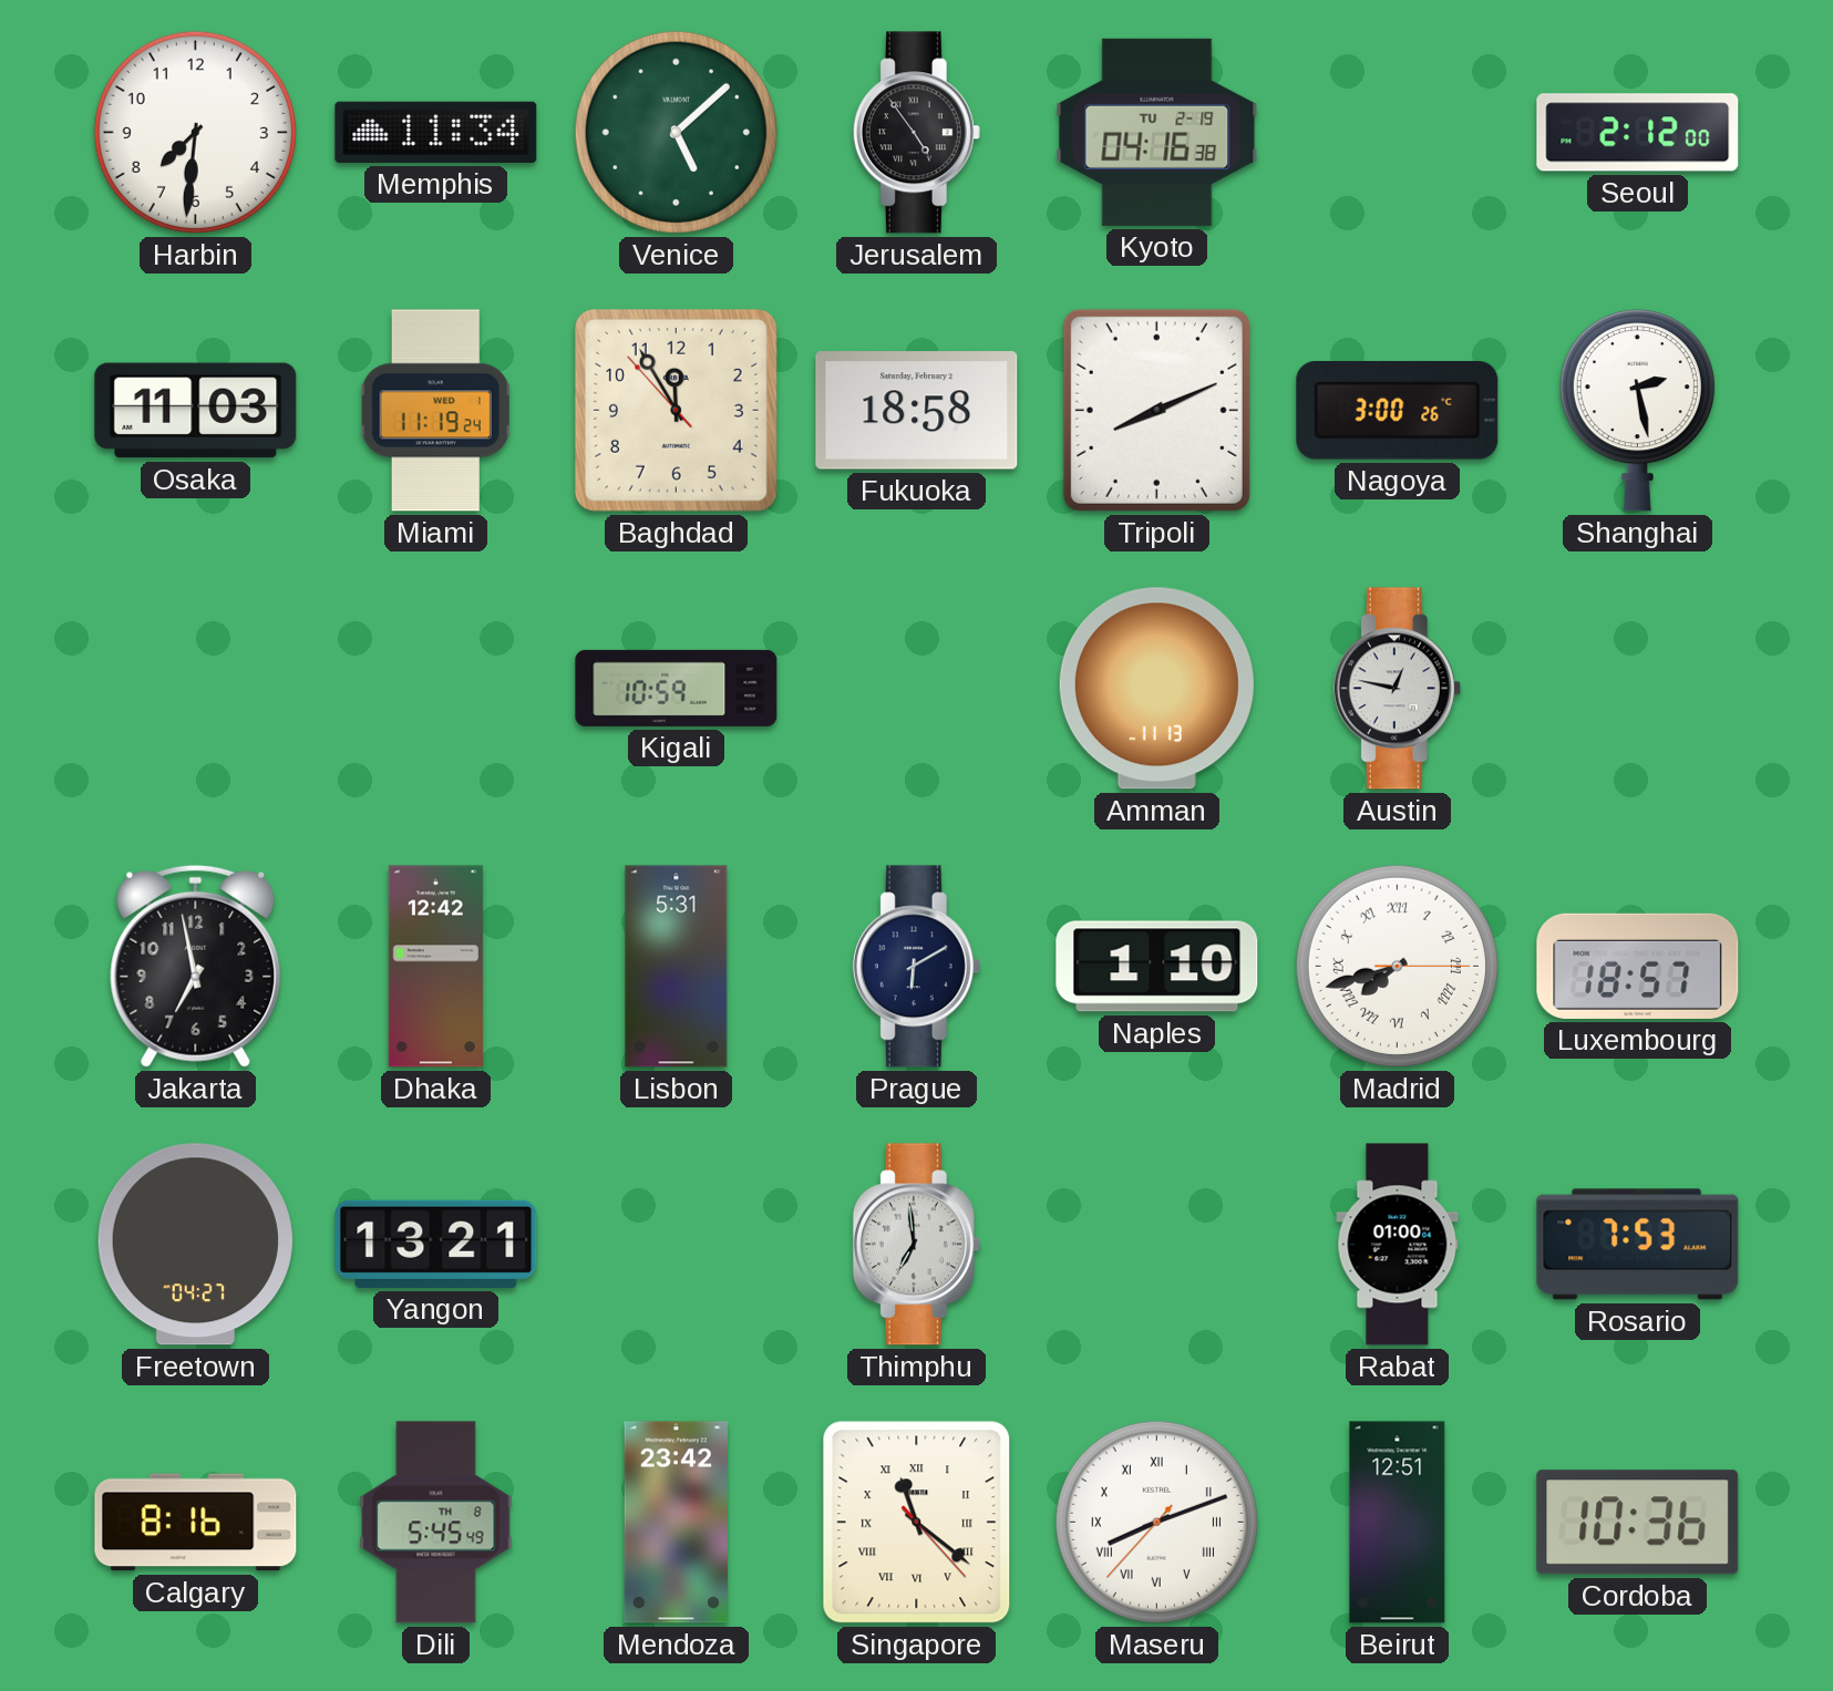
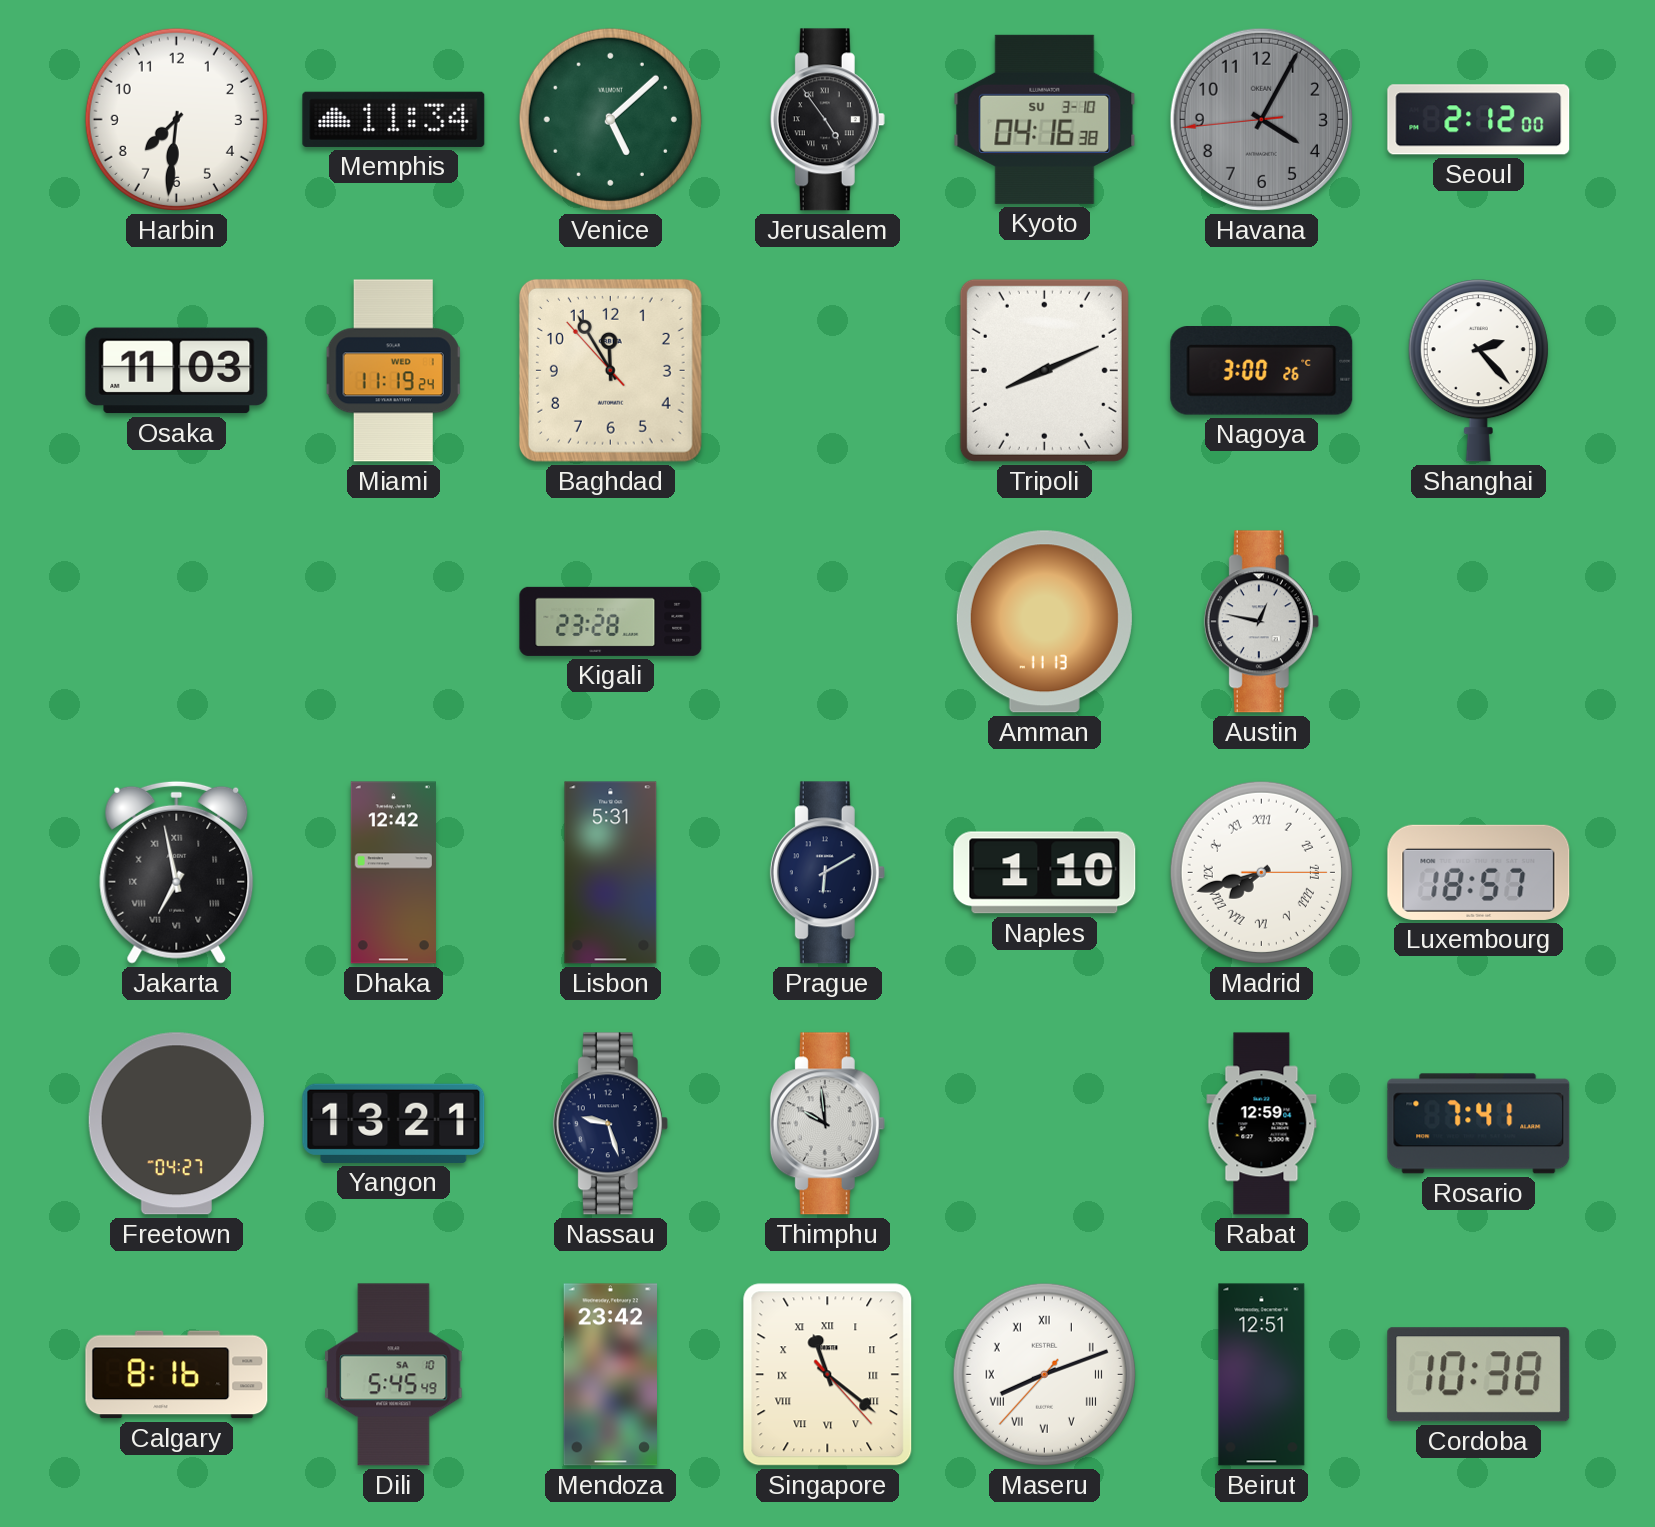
Kyoto date: TU 2-19 -> SU 3-10 (1045, 119)
Havana: none -> 4:04 (1261, 119)
Fukuoka: 18:58 -> none (917, 411)
Shanghai: 2:28 -> 2:23 (1478, 371)
Kigali: 10:59 -> 23:28 (611, 621)
Jakarta numerals: Arabic -> Roman (177, 872)
Nassau: none -> 9:27 (610, 1124)
Thimphu: 6:59 -> 9:59 (827, 1124)
Rabat: 01:00 -> 12:59 (1262, 1124)
Rosario: 7:53 -> 7:41 (1479, 1124)
Dili date: TH 8 -> SA 10 (394, 1375)
Cordoba: 10:36 -> 10:38 (1479, 1375)
